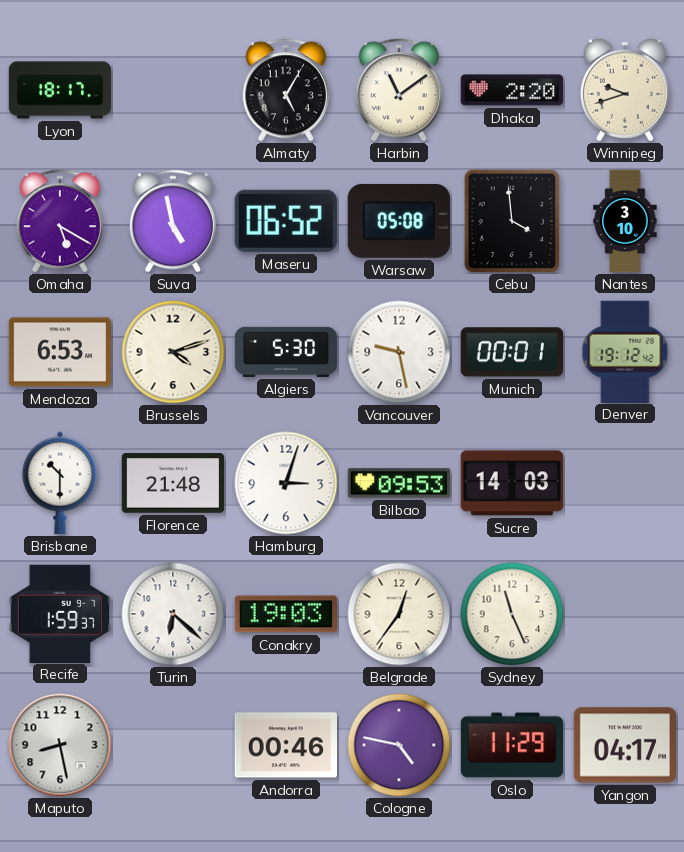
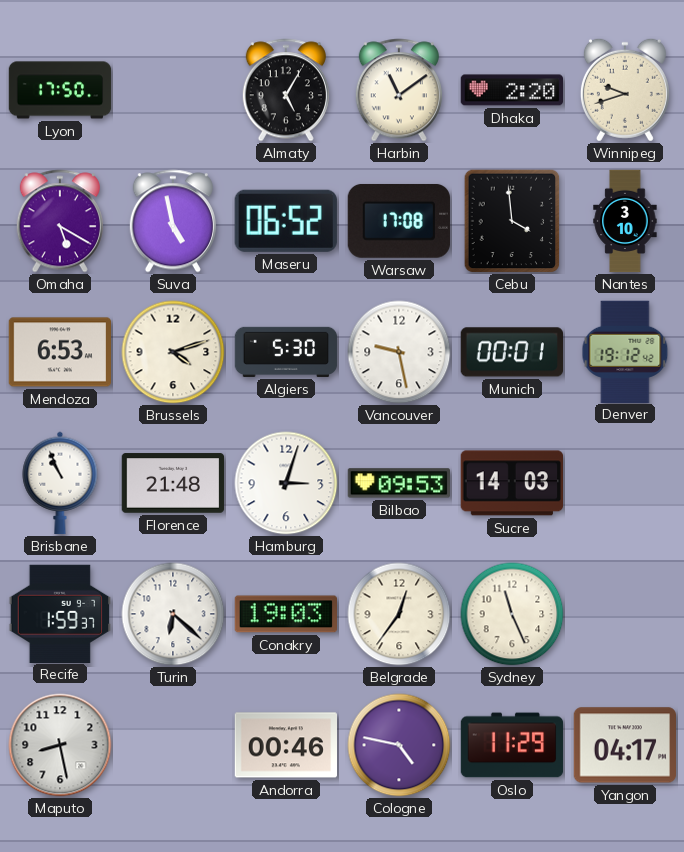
Lyon: 18:17 -> 17:50 (60, 90)
Warsaw: 05:08 -> 17:08 (399, 221)
Brisbane: 10:30 -> 10:56 (60, 483)
